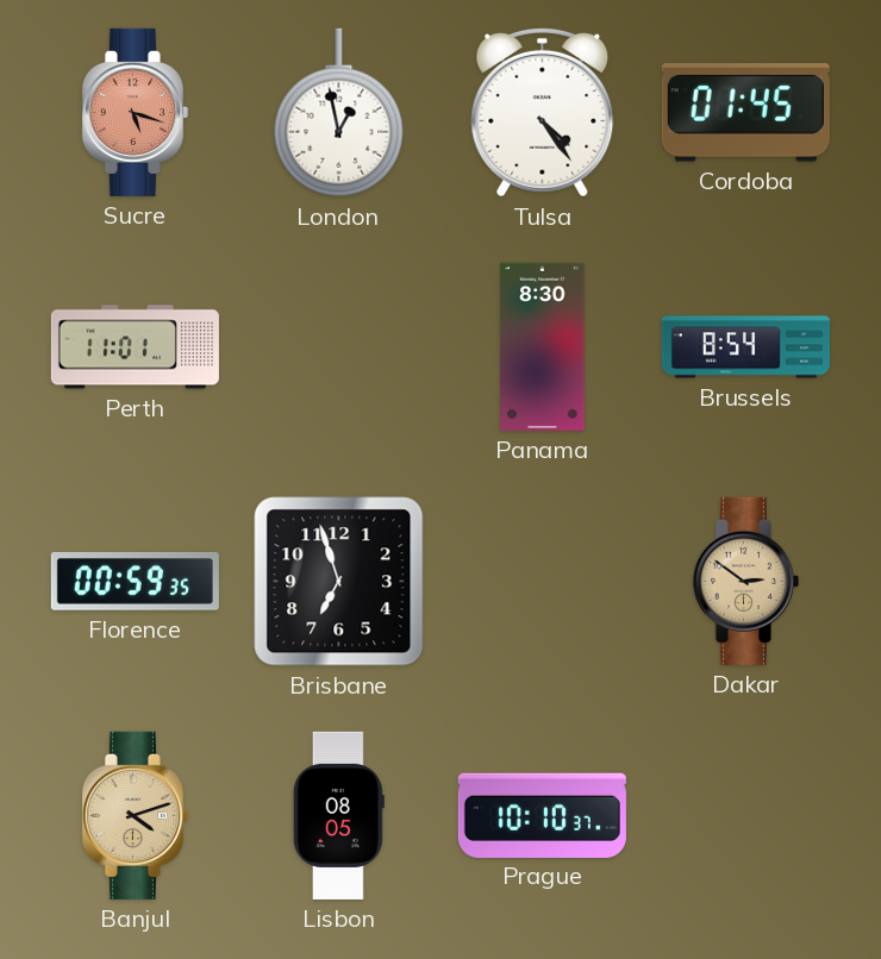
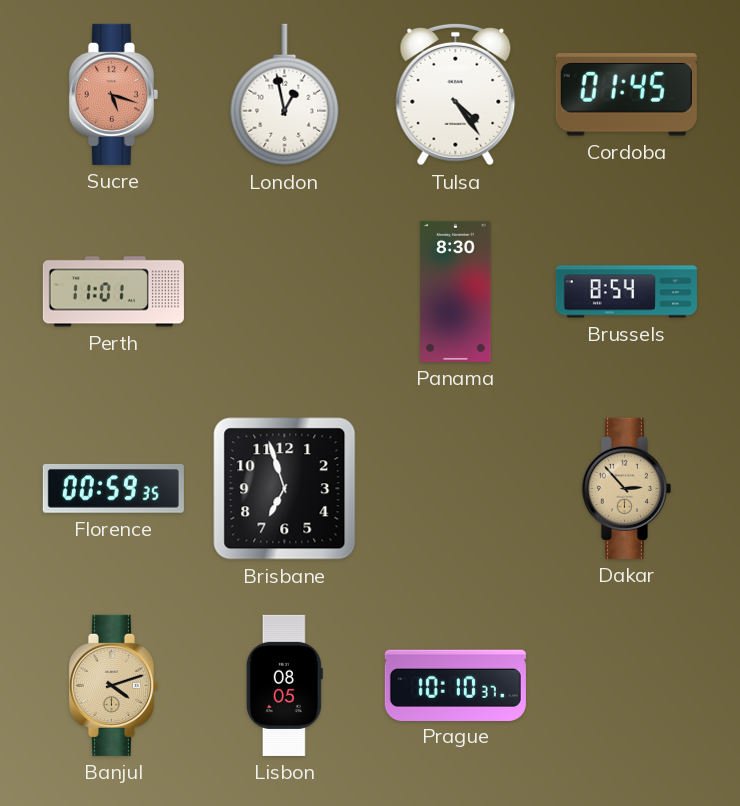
Dakar: 2:51 -> 2:53 (626, 488)
